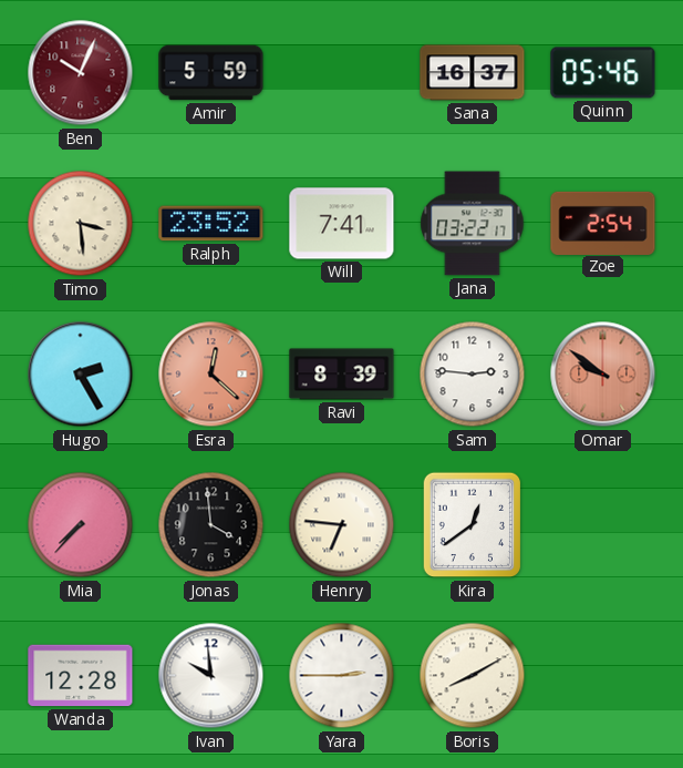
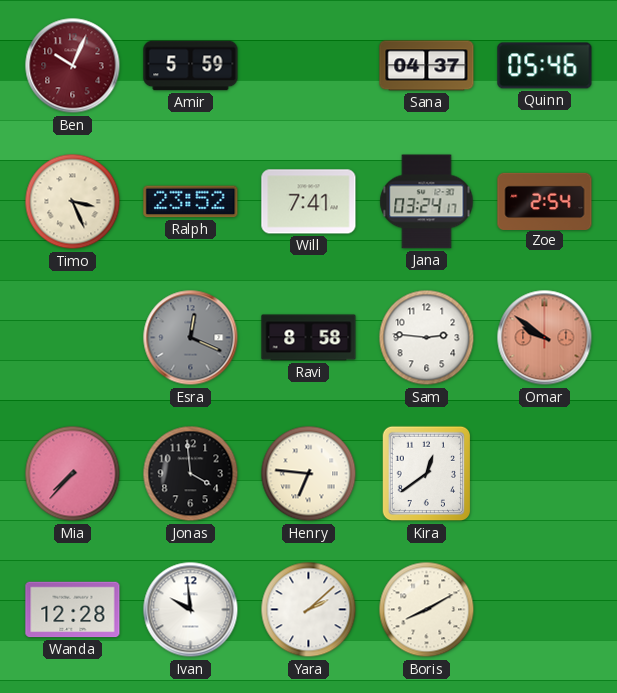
Sana: 16:37 -> 04:37 (427, 66)
Timo: 3:29 -> 3:26 (73, 202)
Jana: 03:22 -> 03:24 (427, 202)
Hugo: 2:25 -> none (81, 375)
Esra: 12:22 -> 12:19 (191, 338)
Esra dial: salmon -> grey (191, 338)
Ravi: 8:39 -> 8:58 (309, 338)
Yara: 2:45 -> 2:08 (309, 610)
